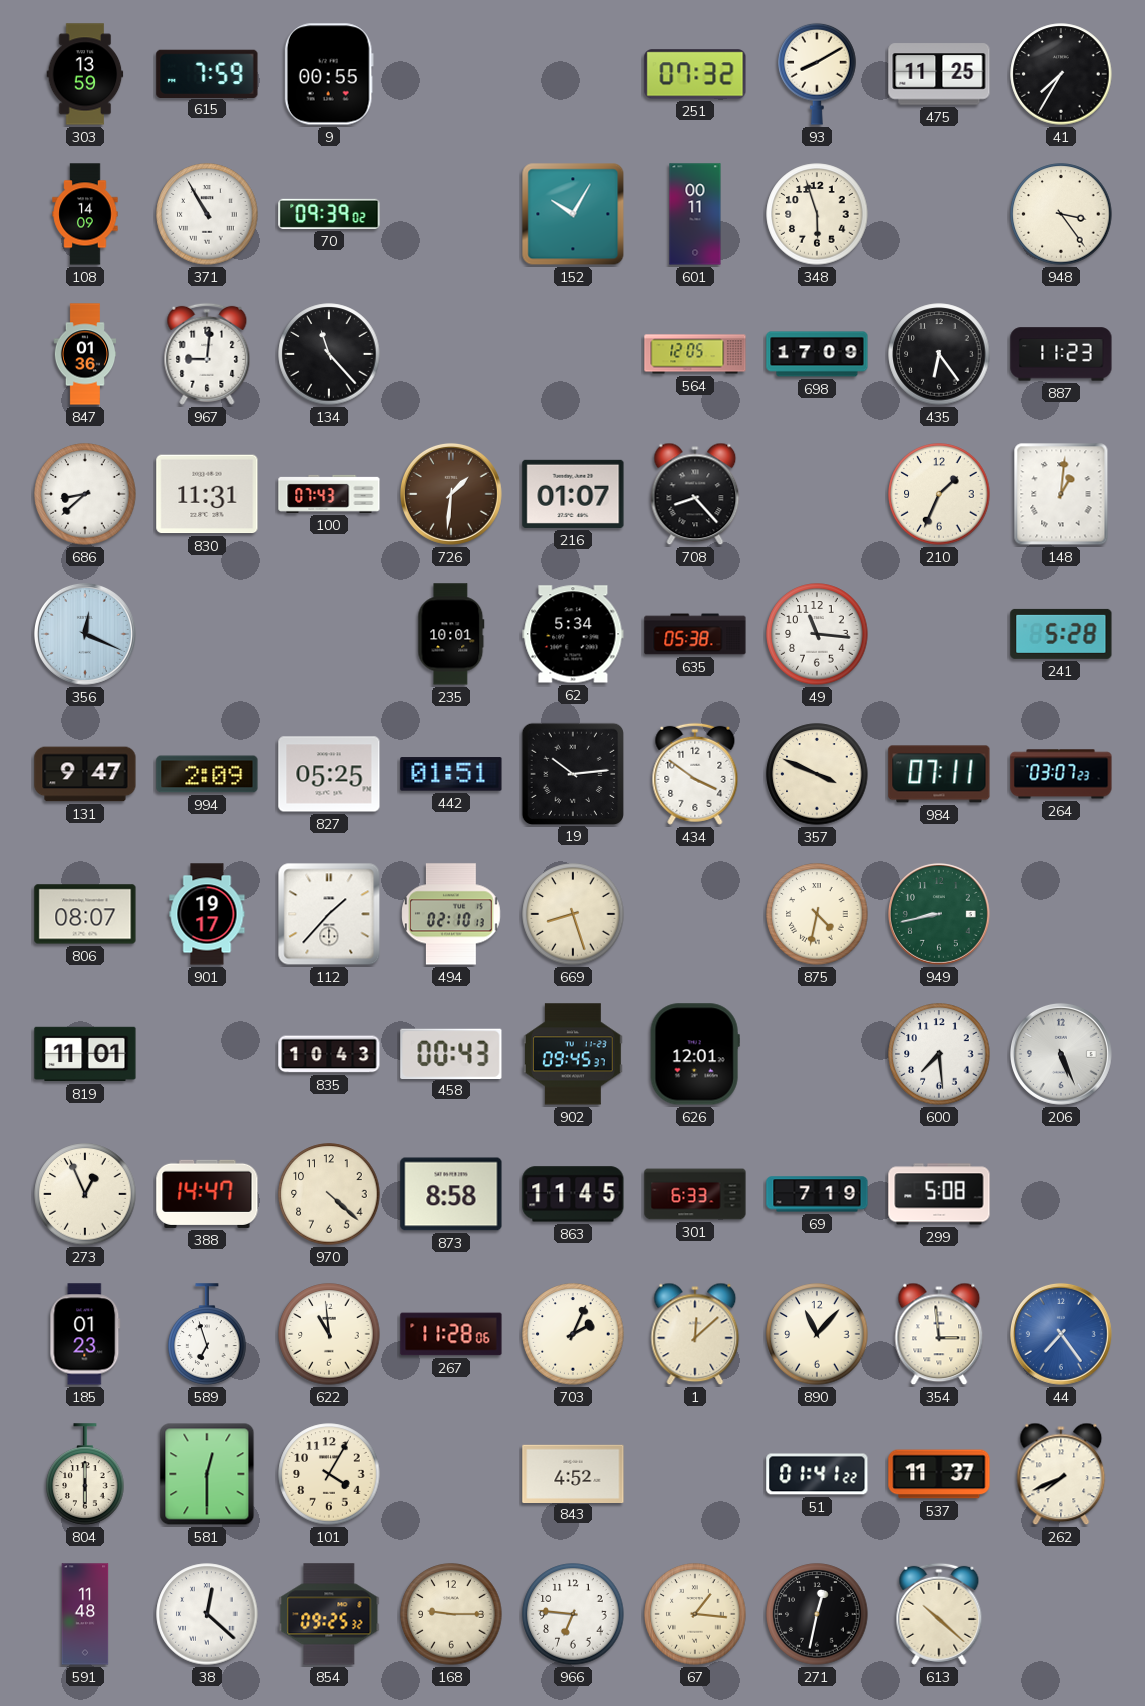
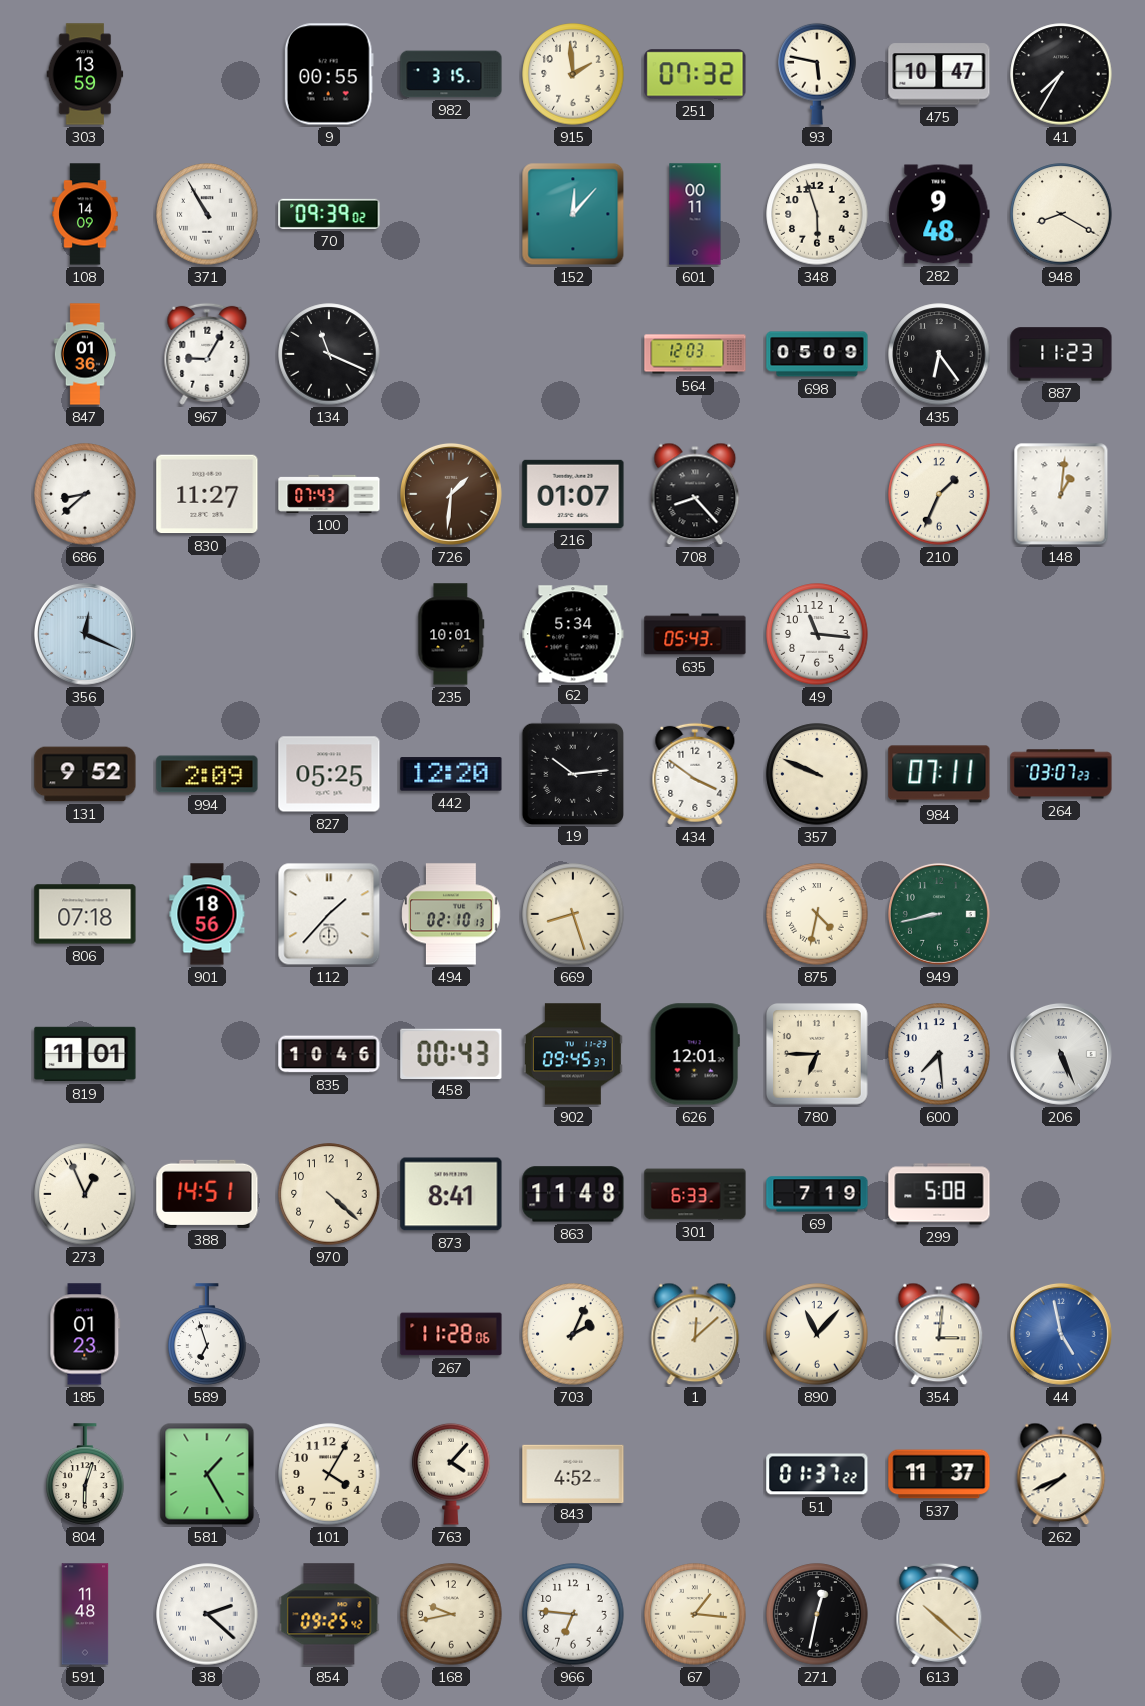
615: 7:59 -> none (207, 73)
982: none -> 3:15 (451, 74)
915: none -> 1:59 (573, 74)
93: 8:10 -> 5:47 (817, 74)
475: 11:25 -> 10:47 (939, 74)
152: 10:05 -> 12:07 (573, 214)
282: none -> 9:48 (939, 214)
948: 3:24 -> 8:20 (1061, 214)
967: 9:01 -> 9:05 (207, 354)
134: 11:23 -> 11:19 (329, 354)
564: 12:05 -> 12:03 (695, 354)
698: 17:09 -> 05:09 (817, 354)
830: 11:31 -> 11:27 (207, 494)
635: 05:38 -> 05:43 (695, 634)
241: 5:28 -> none (1061, 634)
131: 9:47 -> 9:52 (85, 774)
442: 01:51 -> 12:20 (451, 774)
357: 3:49 -> 9:49 (817, 774)
806: 08:07 -> 07:18 (85, 914)
901: 19:17 -> 18:56 (207, 914)
835: 10:43 -> 10:46 (329, 1054)
780: none -> 6:45 (818, 1055)
388: 14:47 -> 14:51 (207, 1194)
873: 8:58 -> 8:41 (451, 1194)
863: 11:45 -> 11:48 (573, 1194)
622: 10:59 -> none (329, 1334)
354: 2:59 -> 3:01 (939, 1334)
44: 7:24 -> 4:58 (1061, 1334)
804: 6:00 -> 6:03 (85, 1474)
581: 12:30 -> 1:25 (207, 1474)
763: none -> 4:07 (451, 1474)
51: 01:41 -> 01:37 (817, 1474)
38: 12:22 -> 2:22 (207, 1614)
854: 09:25:32 -> 09:25:42 (329, 1614)
168: 9:15 -> 9:43 (451, 1614)
